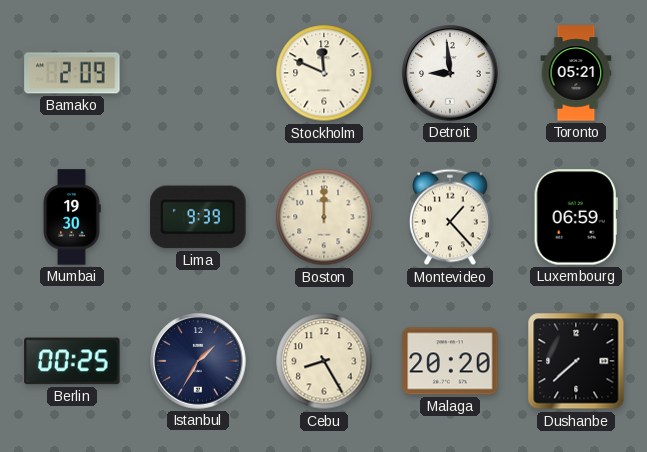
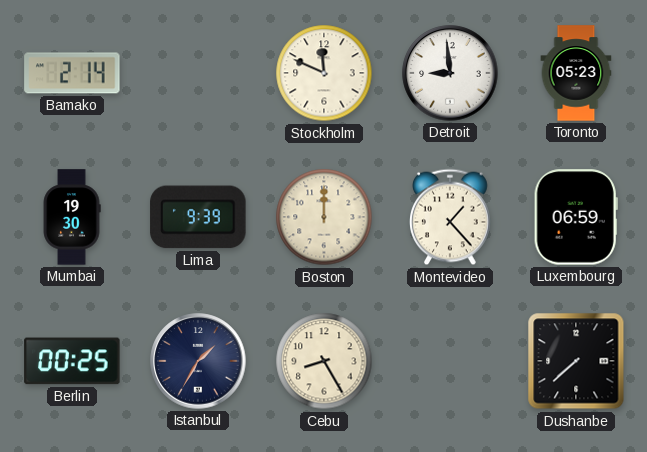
Bamako: 2:09 -> 2:14 (72, 73)
Toronto: 05:21 -> 05:23 (576, 73)
Malaga: 20:20 -> none (450, 361)
